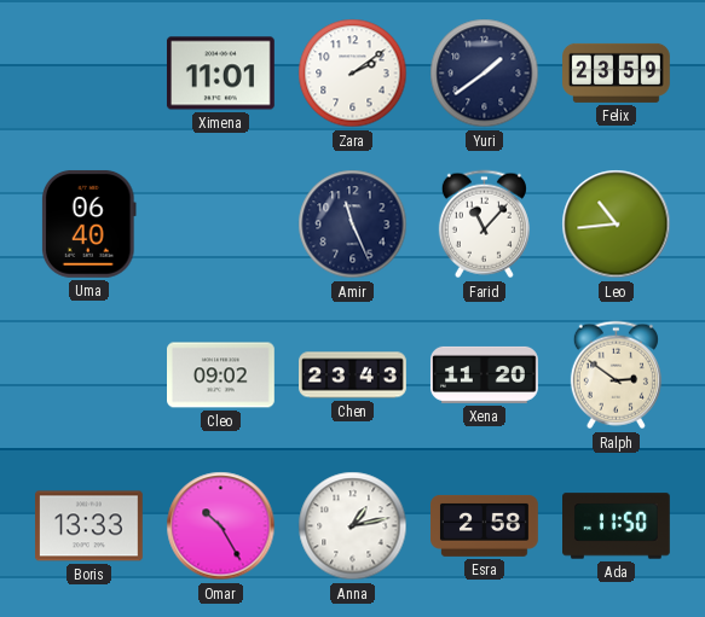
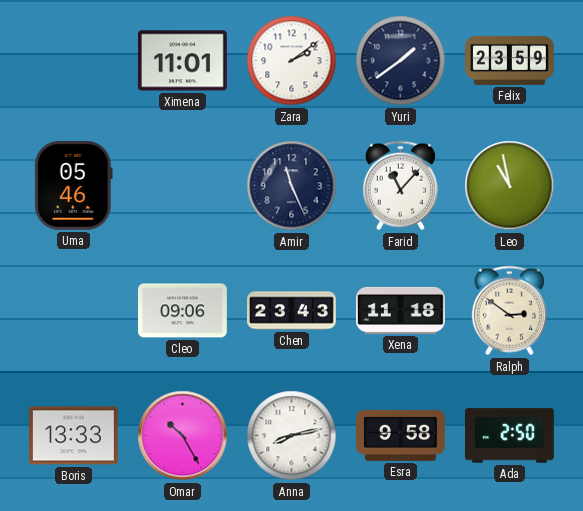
Uma: 06:40 -> 05:46 (74, 185)
Leo: 10:44 -> 10:58 (510, 186)
Cleo: 09:02 -> 09:06 (183, 311)
Xena: 11:20 -> 11:18 (400, 310)
Anna: 1:13 -> 8:13 (292, 436)
Esra: 2:58 -> 9:58 (401, 435)
Ada: 11:50 -> 2:50 (510, 436)
